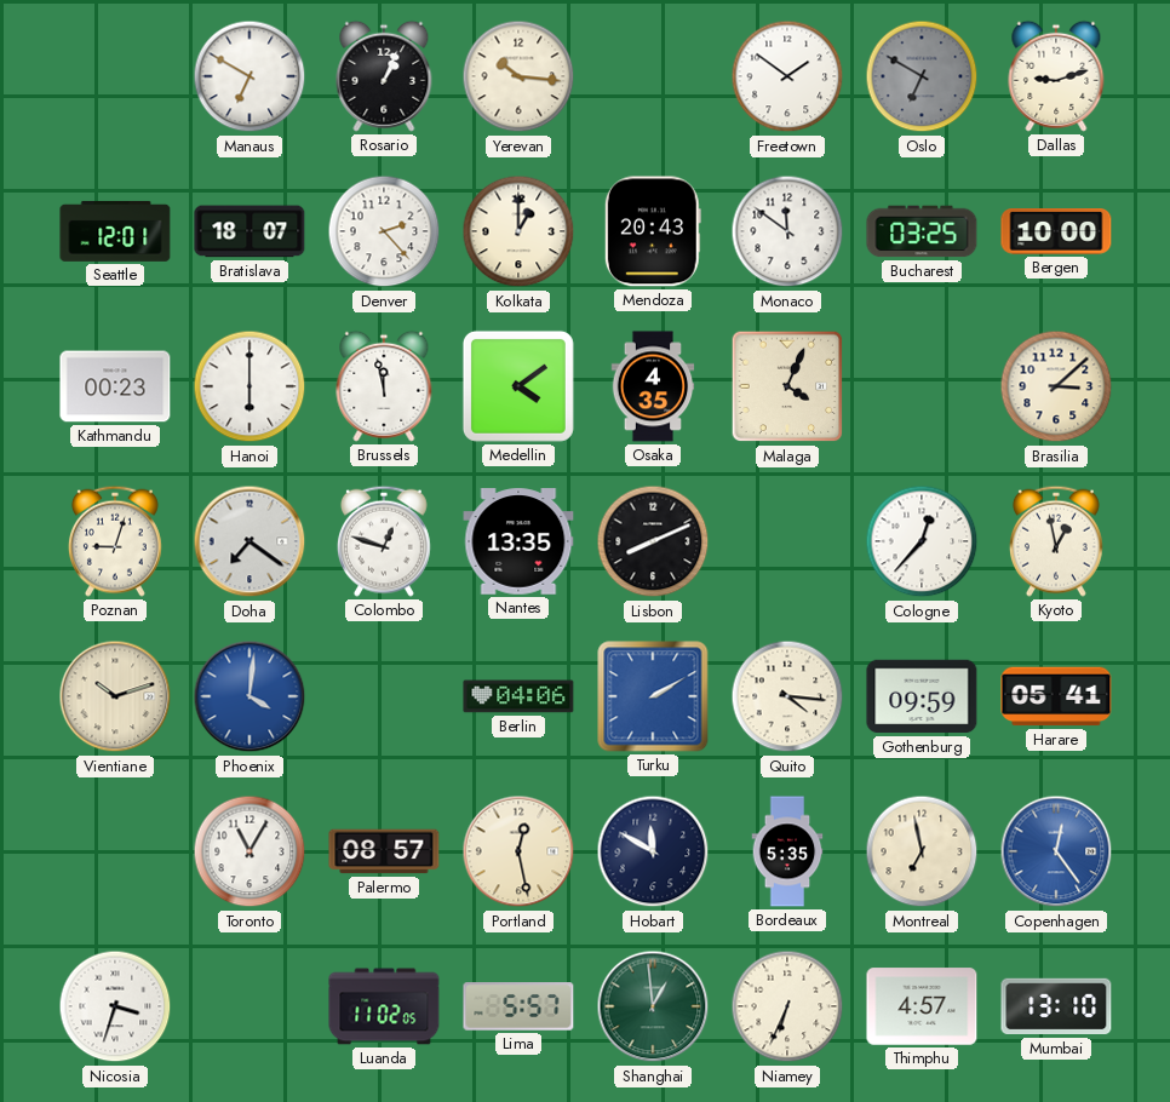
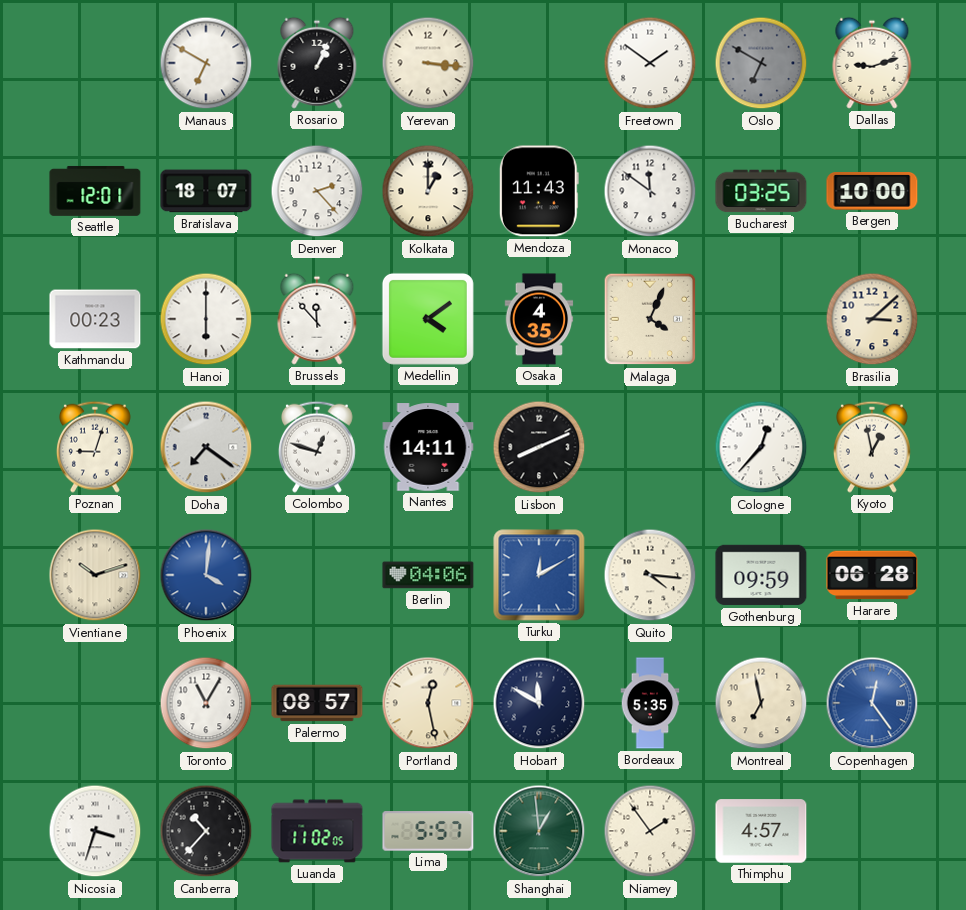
Yerevan: 10:16 -> 3:16 (428, 63)
Mendoza: 20:43 -> 11:43 (539, 191)
Brussels: 11:58 -> 11:53 (317, 319)
Nantes: 13:35 -> 14:11 (428, 447)
Turku: 2:10 -> 12:10 (539, 575)
Harare: 05:41 -> 06:28 (872, 575)
Canberra: none -> 10:37 (206, 831)
Niamey: 6:34 -> 1:54 (650, 831)
Mumbai: 13:10 -> none (1056, 1006)
